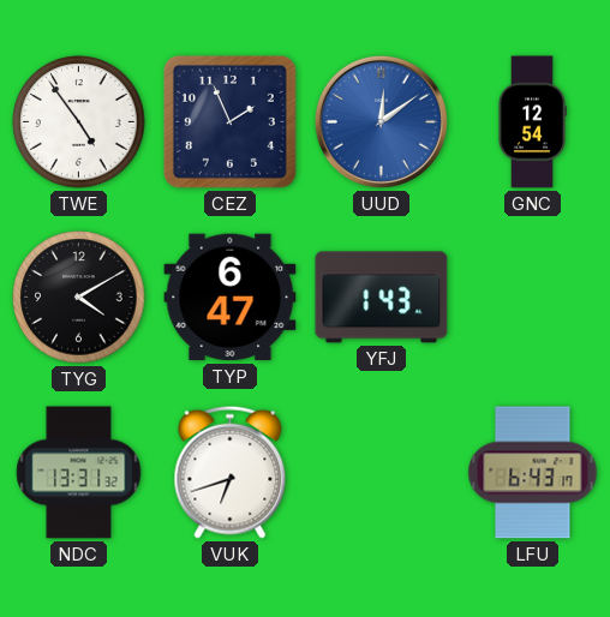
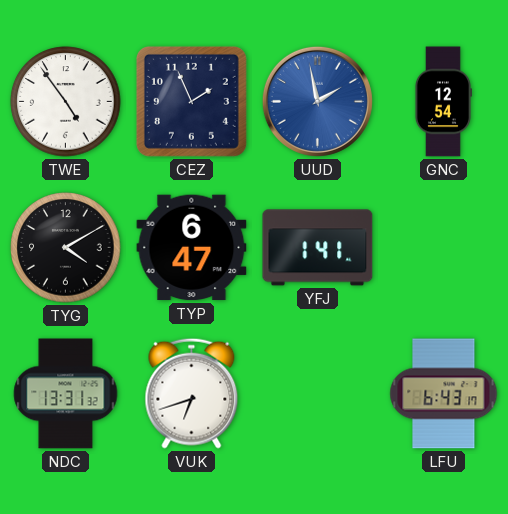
UUD: 12:09 -> 1:58 (317, 101)
YFJ: 1:43 -> 1:41 (318, 248)
